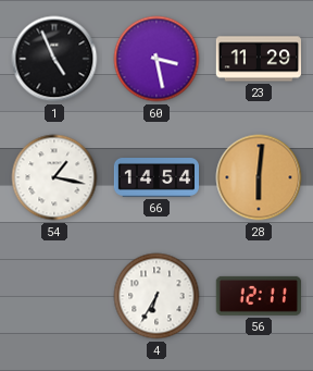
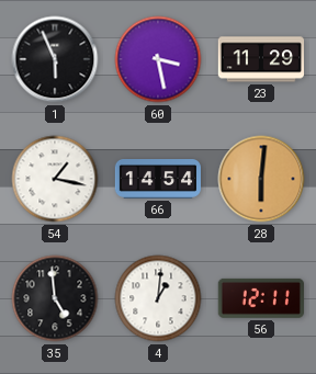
1: 4:56 -> 5:56 (55, 59)
35: none -> 4:59 (55, 298)
4: 6:35 -> 1:01 (158, 298)
